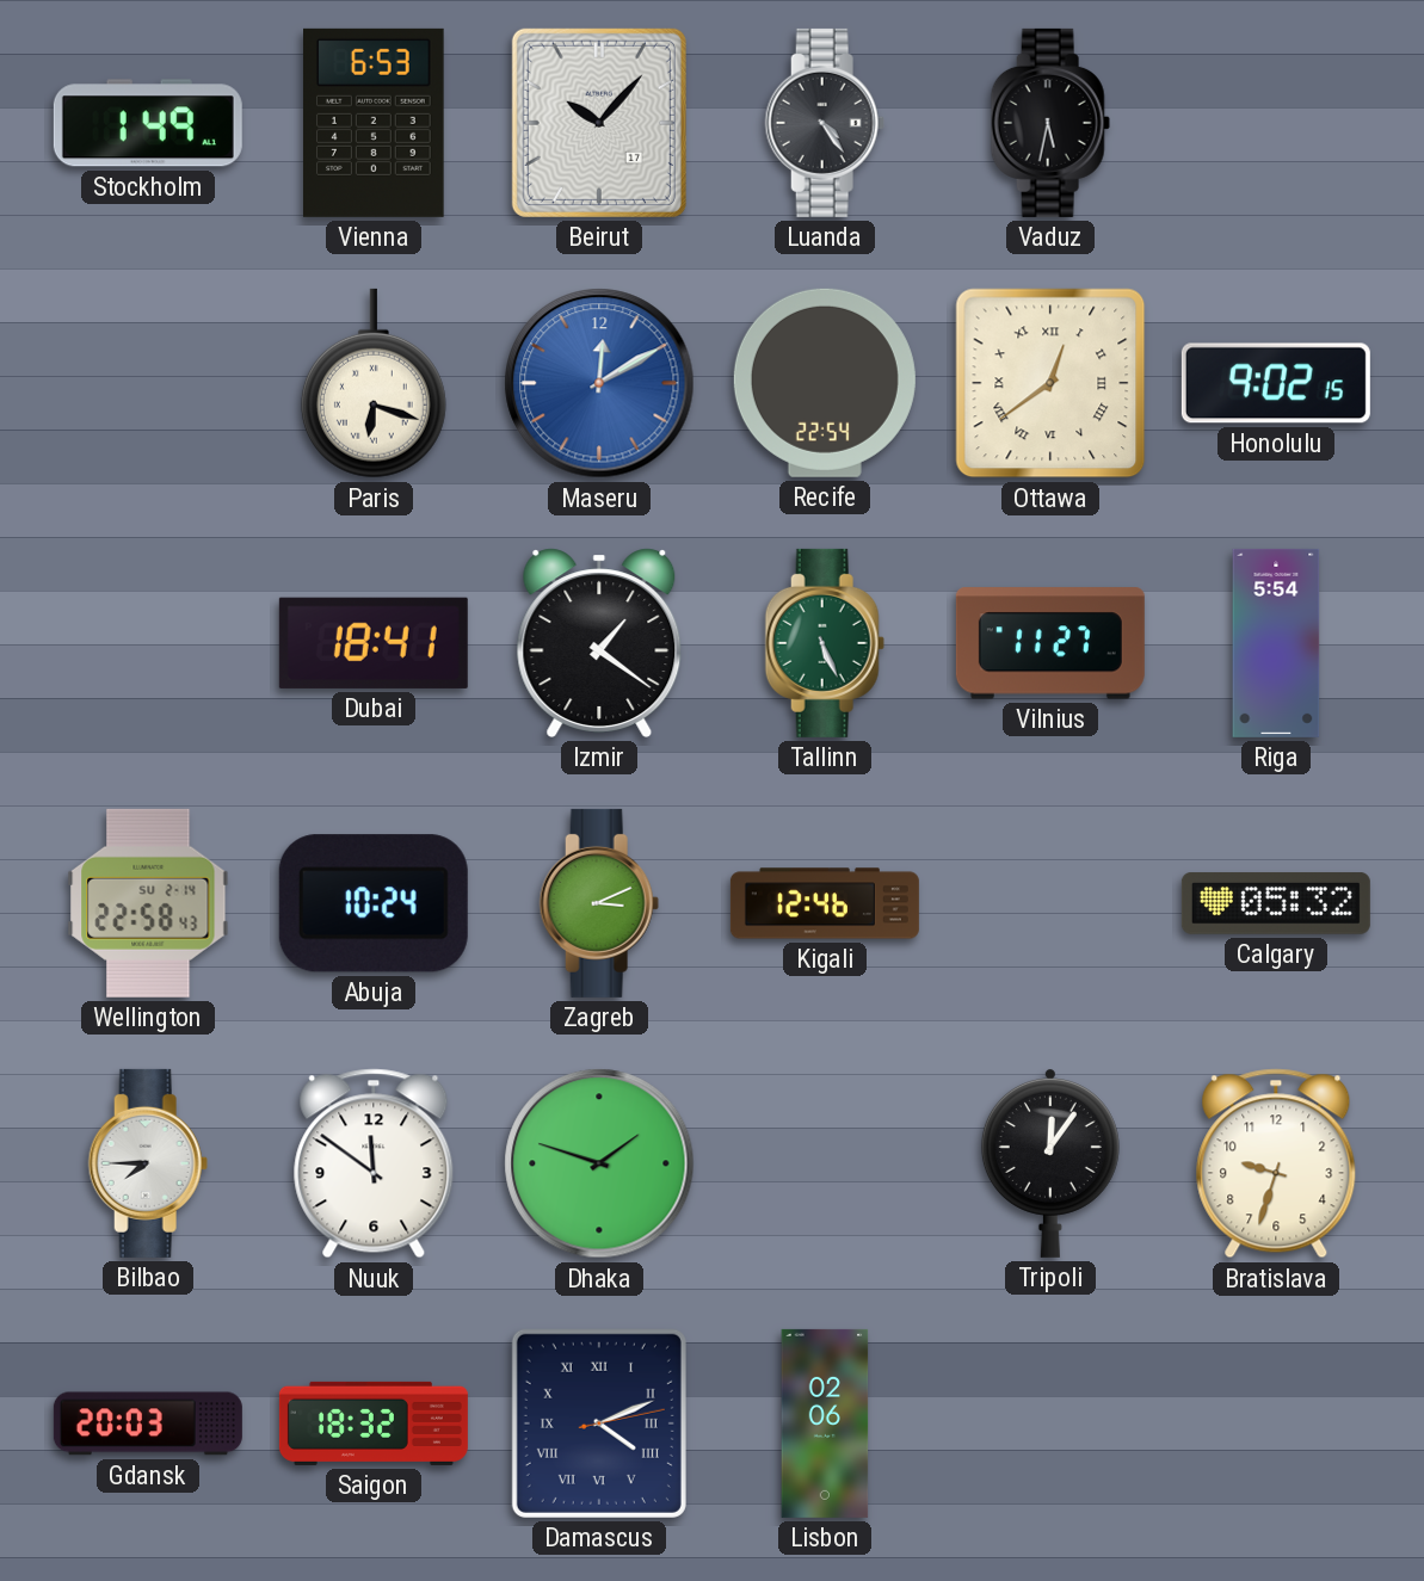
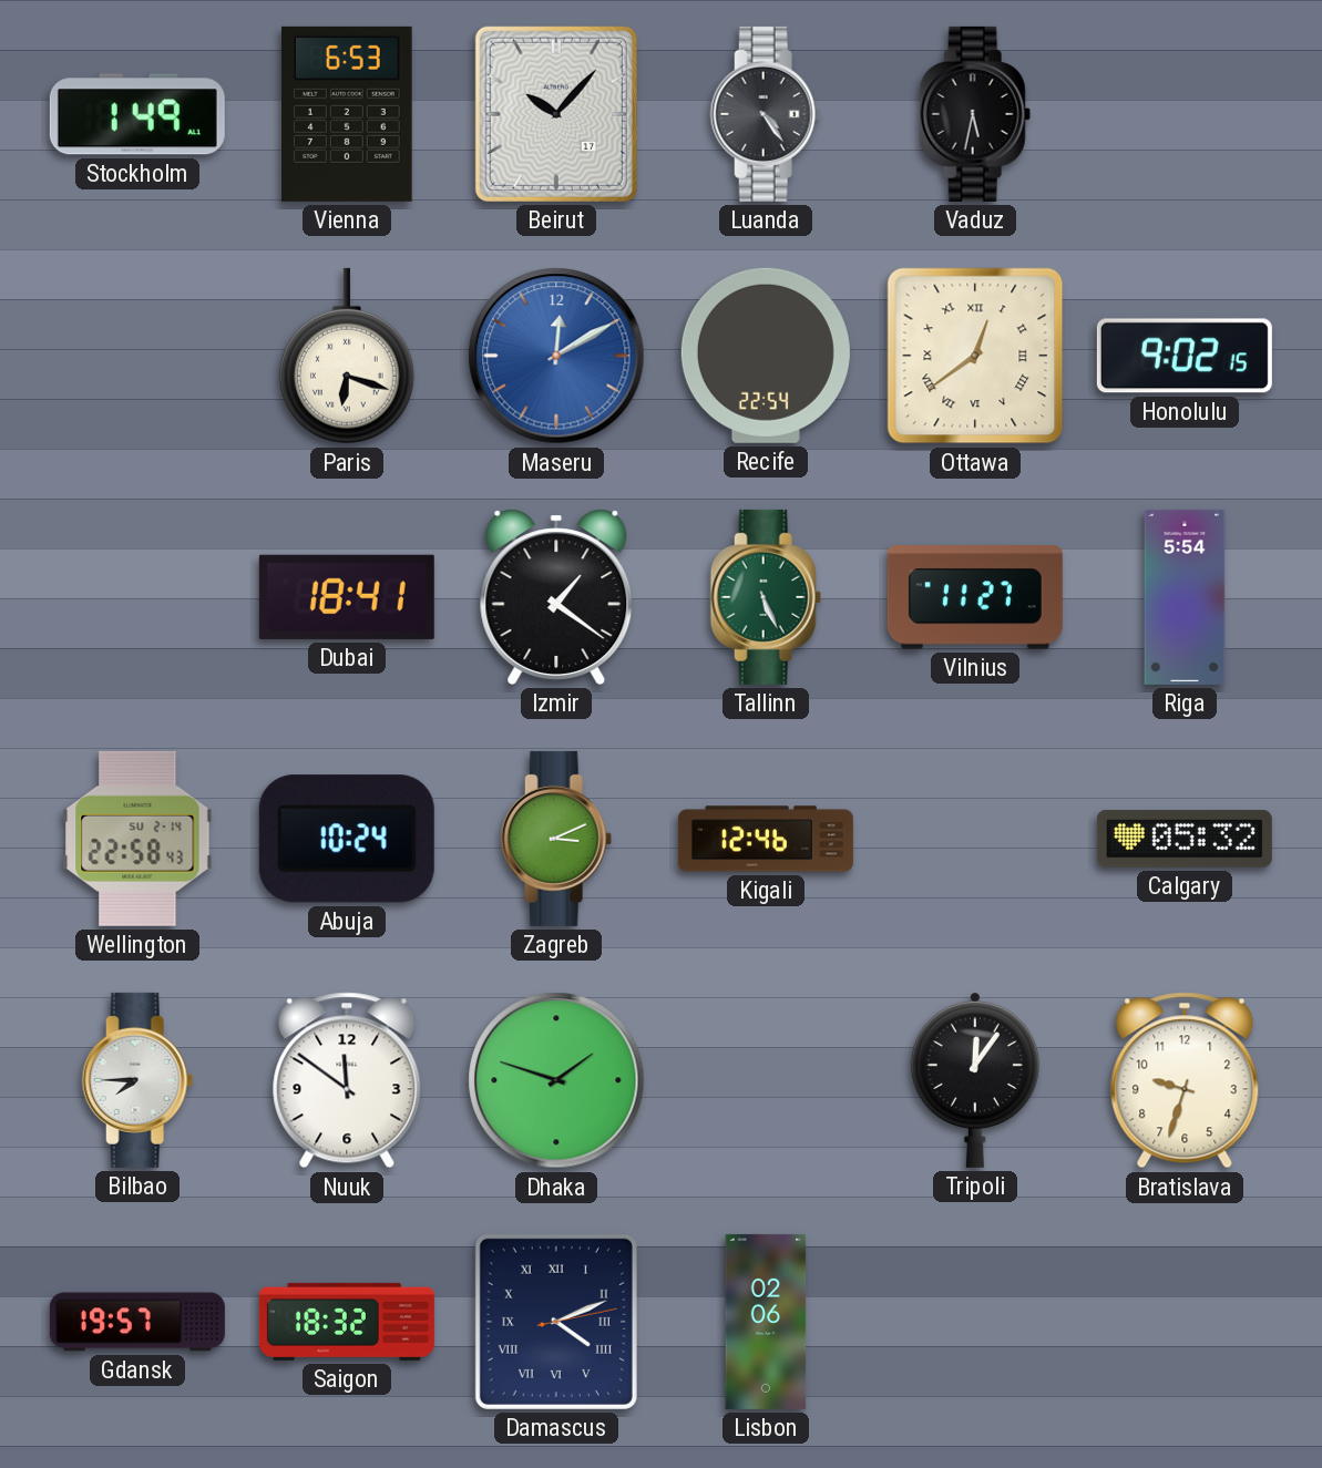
Gdansk: 20:03 -> 19:57 (137, 1322)
